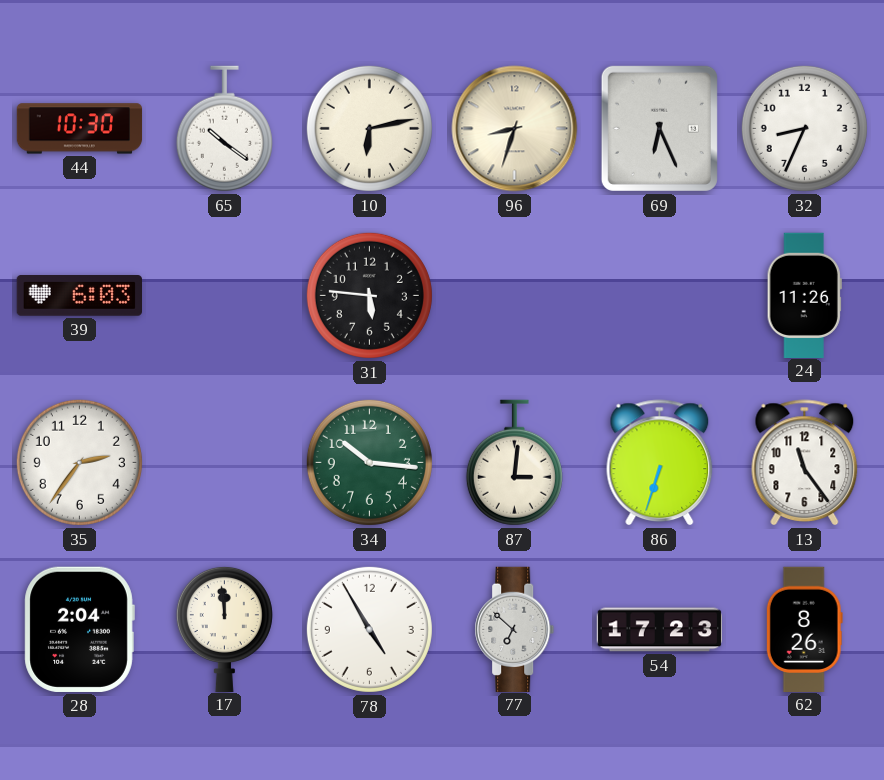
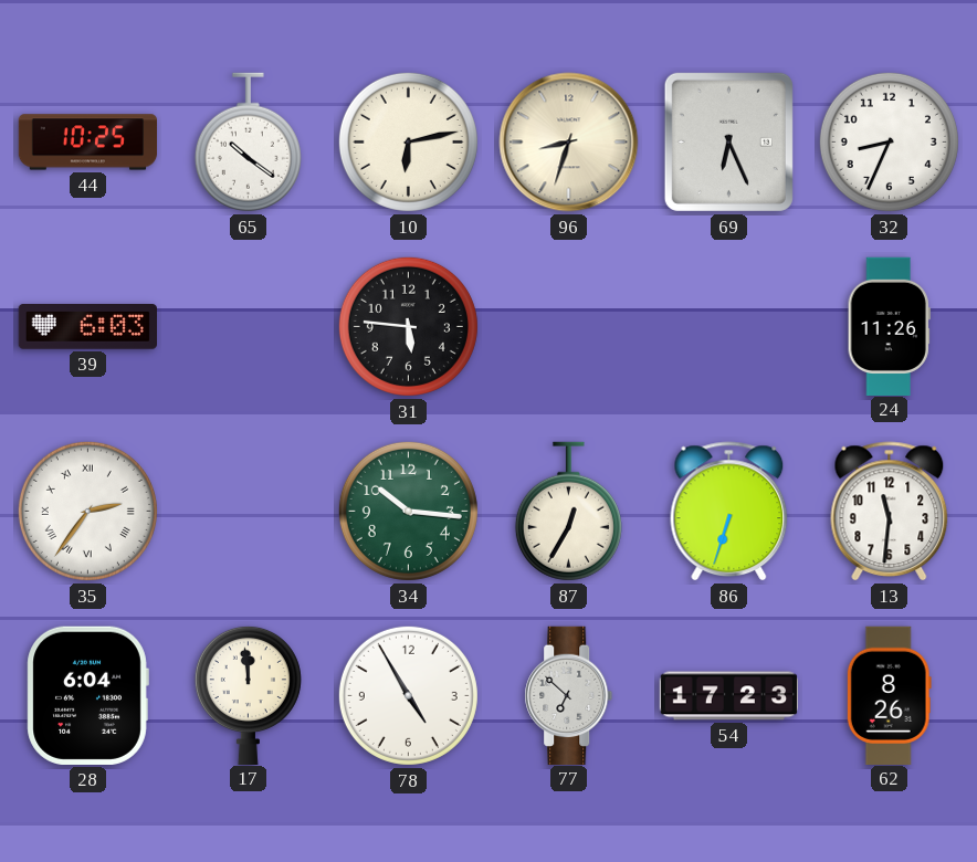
44: 10:30 -> 10:25 (88, 143)
35 numerals: Arabic -> Roman (87, 511)
87: 3:01 -> 12:35 (568, 512)
13: 11:24 -> 11:31 (890, 512)
28: 2:04 -> 6:04 (87, 695)
